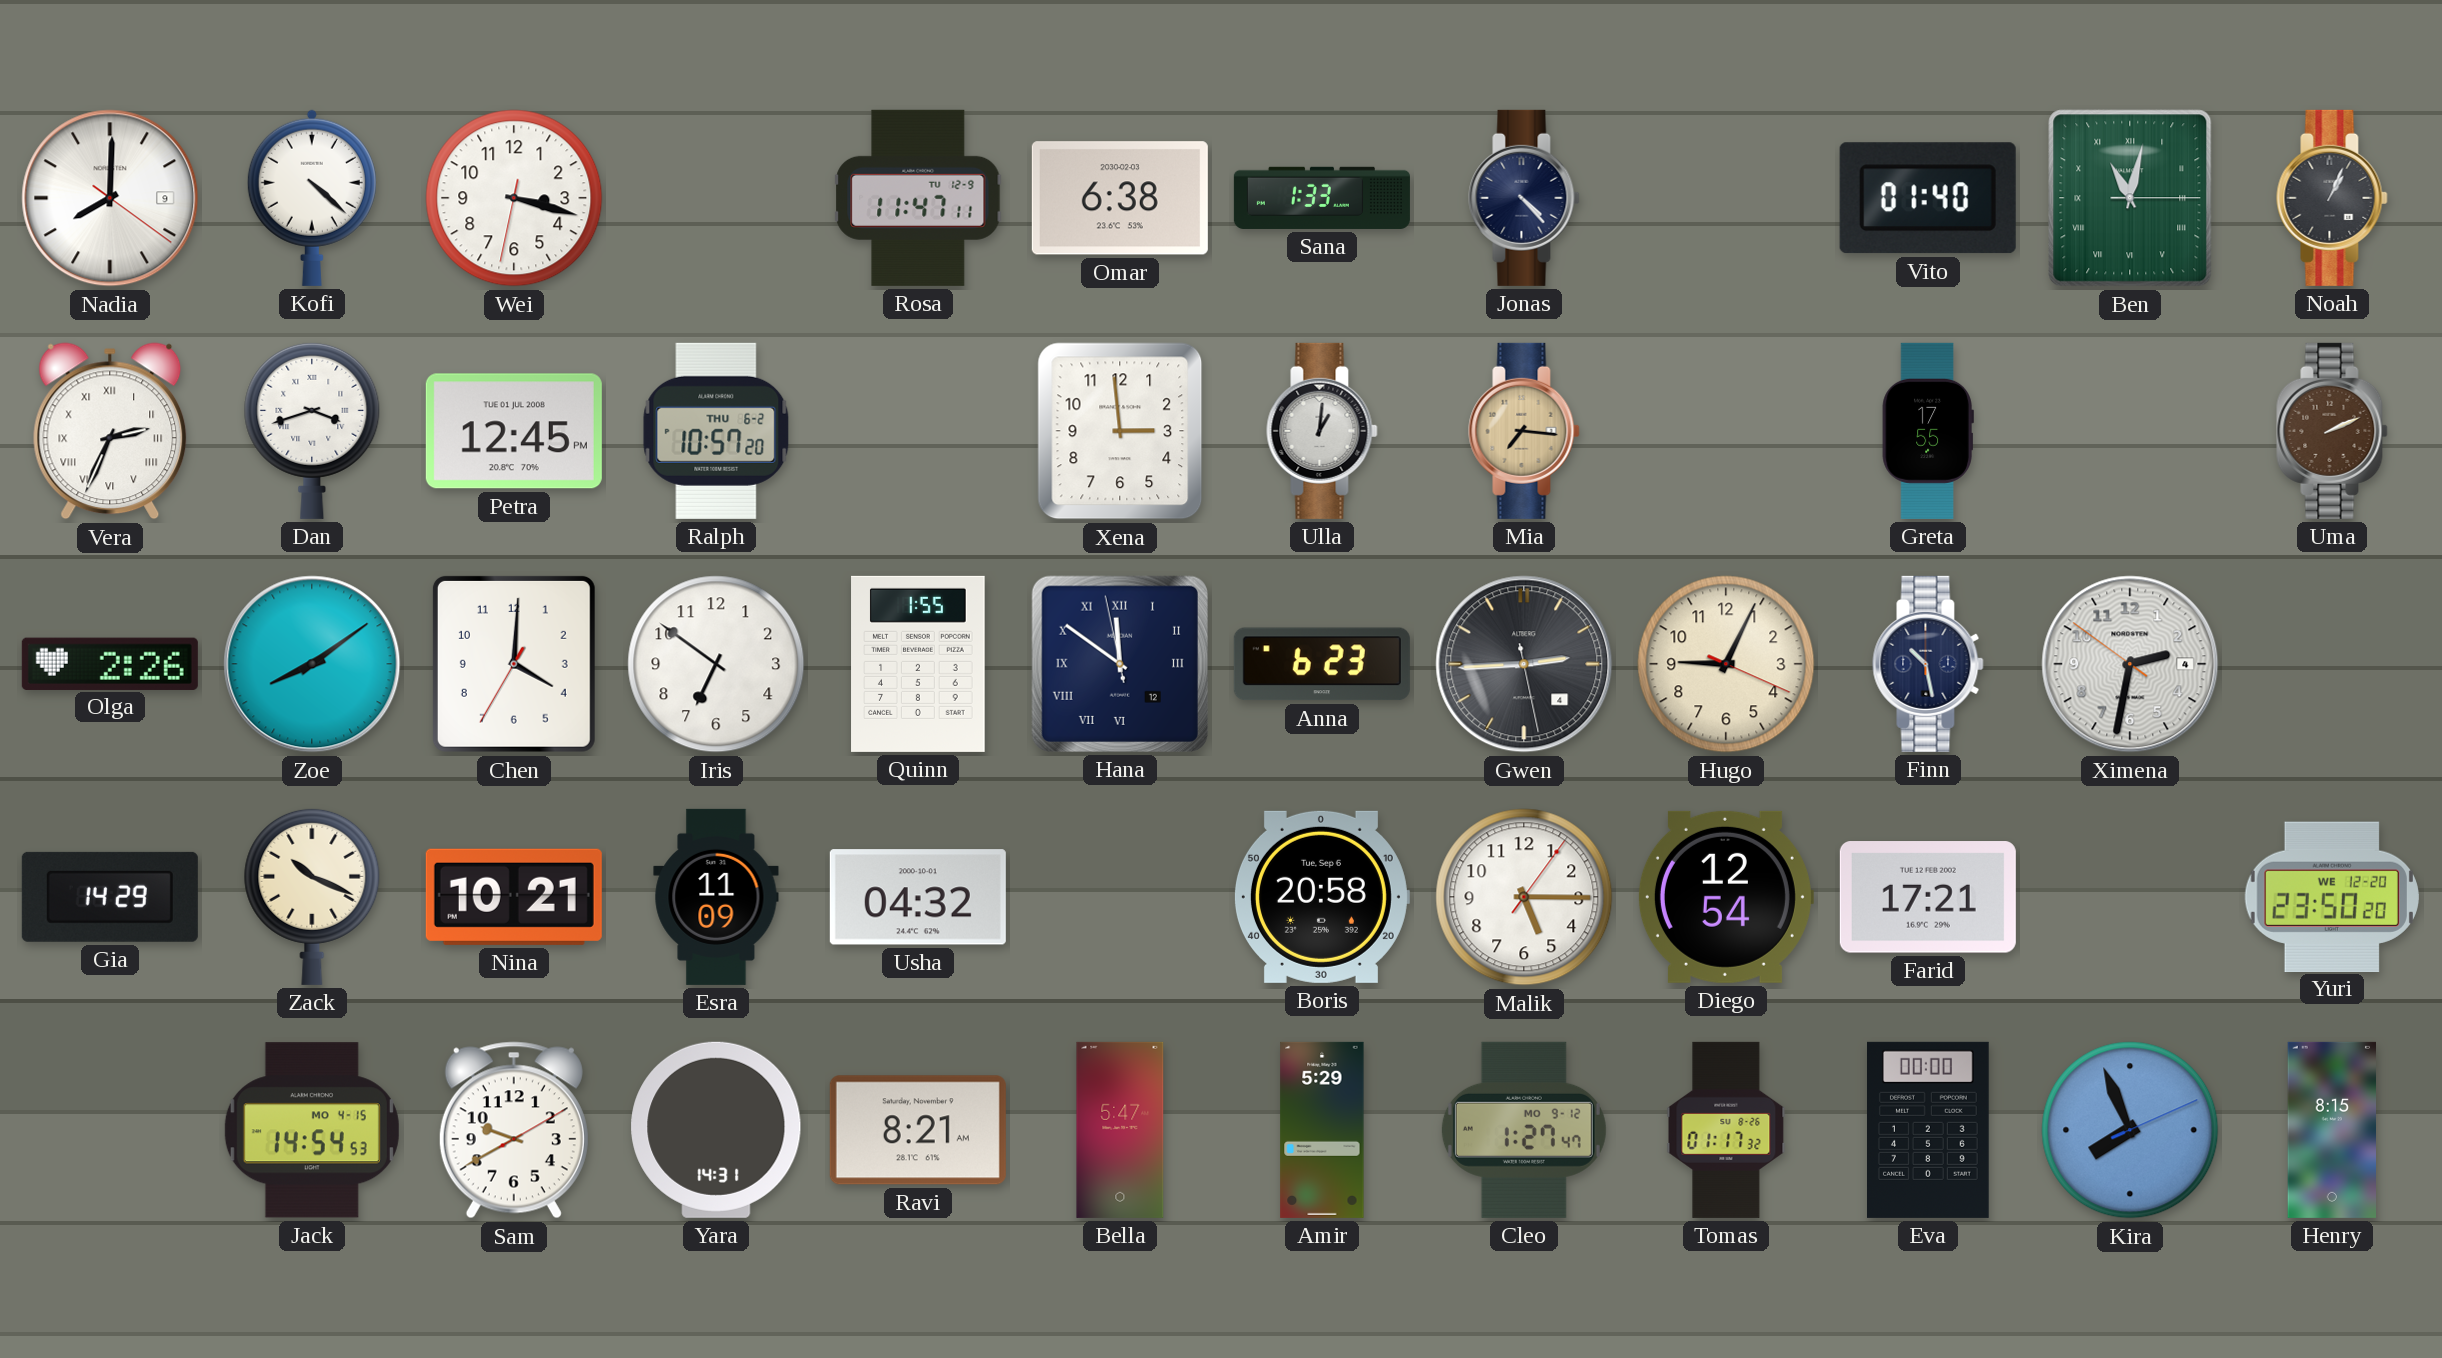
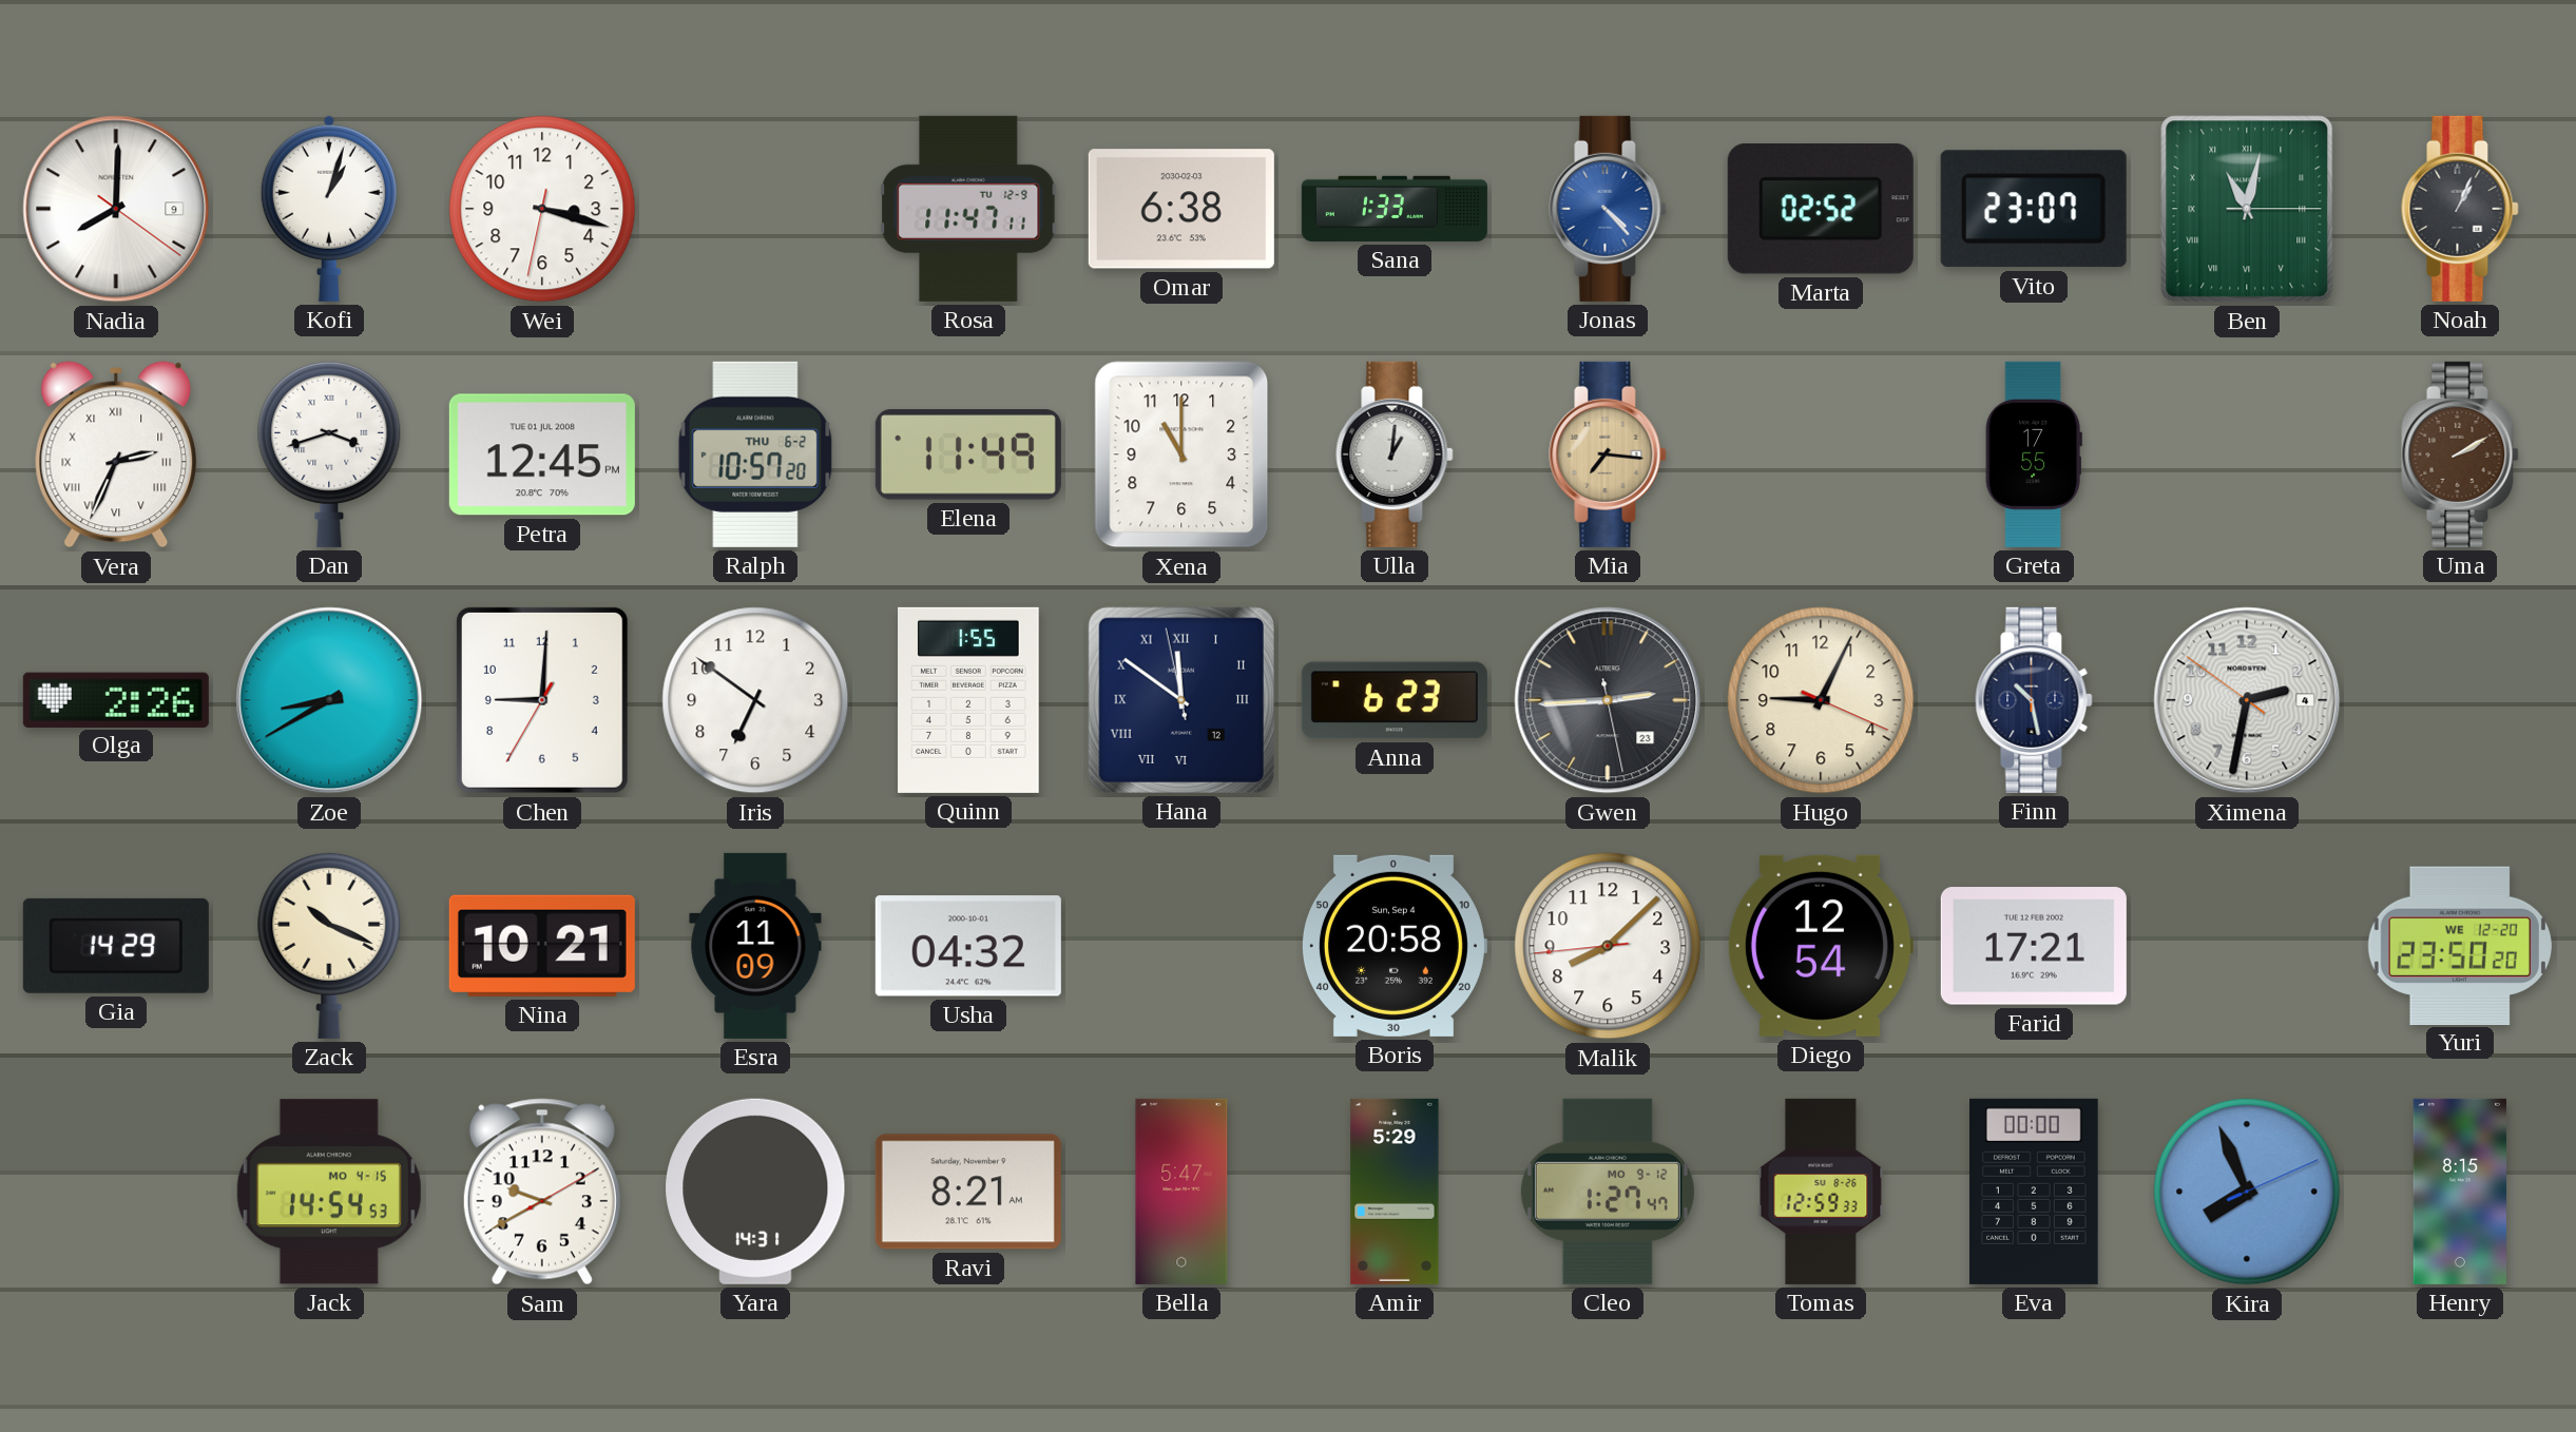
Kofi: 4:22 -> 1:03 (329, 209)
Jonas dial: navy -> blue (1608, 209)
Marta: none -> 02:52 (1821, 209)
Vito: 01:40 -> 23:07 (2034, 209)
Elena: none -> 11:49 (968, 454)
Xena: 2:59 -> 11:00 (1181, 454)
Uma: 2:11 -> 2:10 (2460, 454)
Zoe: 8:09 -> 8:40 (329, 700)
Chen: 4:00 -> 9:00 (542, 700)
Gwen date: 4 -> 23 (1608, 700)
Boris date: Tue, Sep 6 -> Sun, Sep 4 (1393, 946)
Malik: 5:15 -> 8:07 (1608, 946)
Tomas: 01:17 -> 12:59 (1821, 1192)
